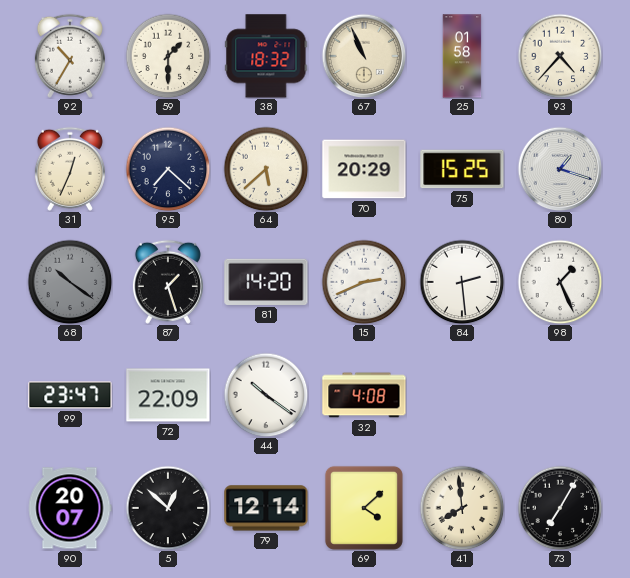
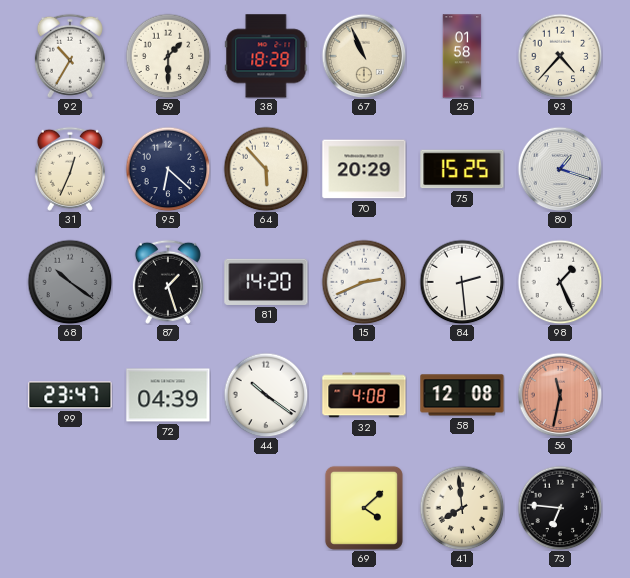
38: 18:32 -> 18:28 (266, 56)
95: 7:22 -> 6:22 (168, 169)
64: 5:38 -> 5:53 (266, 169)
72: 22:09 -> 04:39 (168, 395)
58: none -> 12:08 (462, 395)
56: none -> 11:32 (560, 395)
90: 20:07 -> none (70, 508)
5: 12:52 -> none (168, 508)
79: 12:14 -> none (266, 508)
73: 7:05 -> 6:46 (560, 508)
